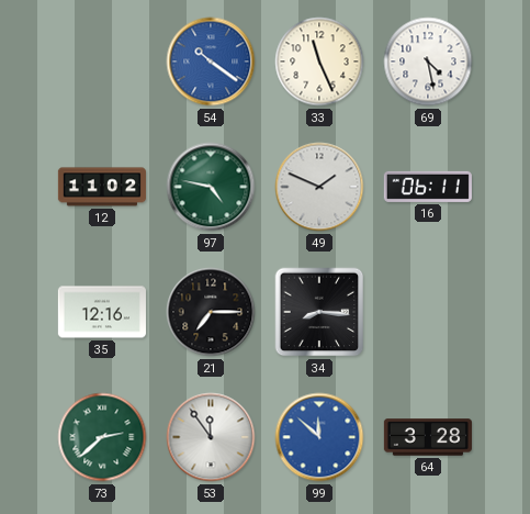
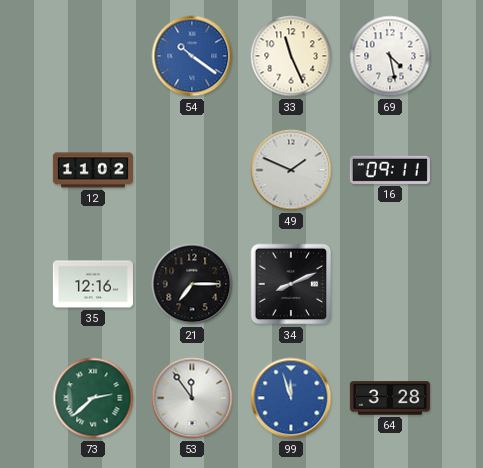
97: 4:47 -> none (211, 187)
16: 06:11 -> 09:11 (390, 170)
34: 8:16 -> 8:11 (291, 284)
99: 11:52 -> 11:57 (291, 398)
